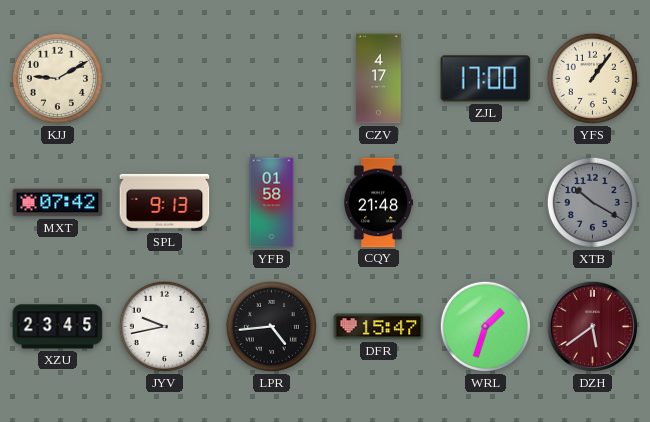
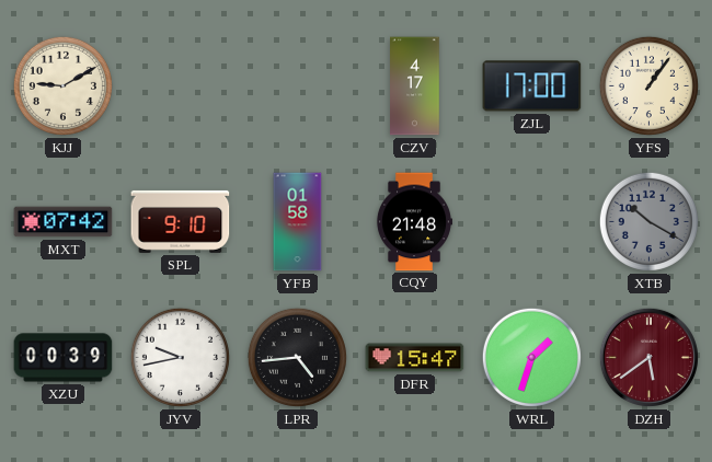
SPL: 9:13 -> 9:10 (181, 221)
XZU: 23:45 -> 00:39 (64, 358)
